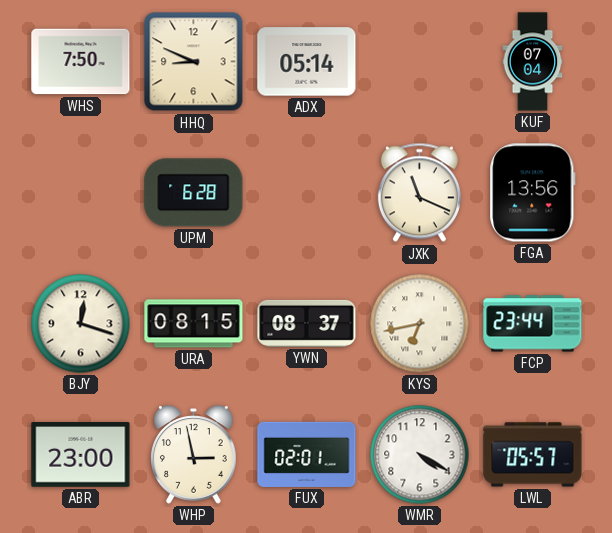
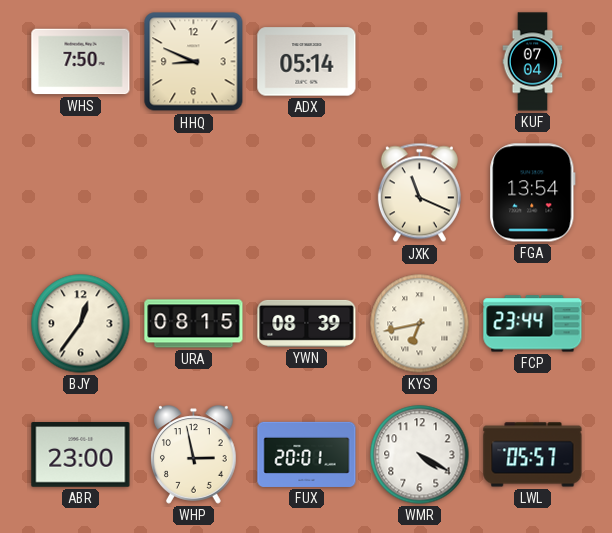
UPM: 6:28 -> none (194, 193)
FGA: 13:56 -> 13:54 (533, 193)
BJY: 12:18 -> 12:36 (81, 324)
YWN: 08:37 -> 08:39 (307, 323)
FUX: 02:01 -> 20:01 (307, 454)
